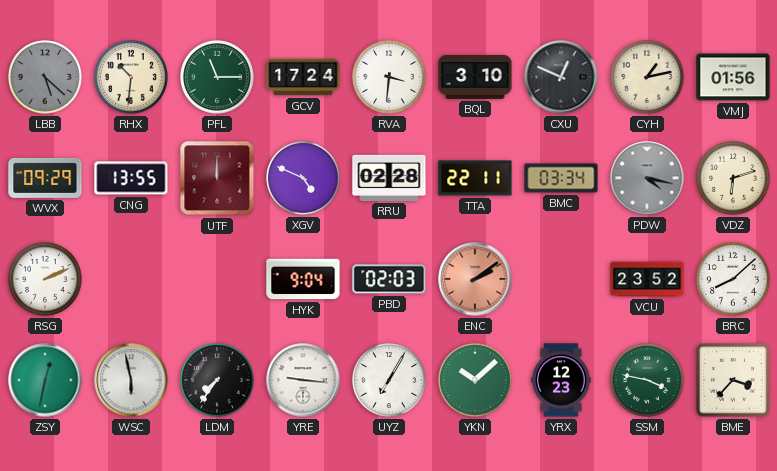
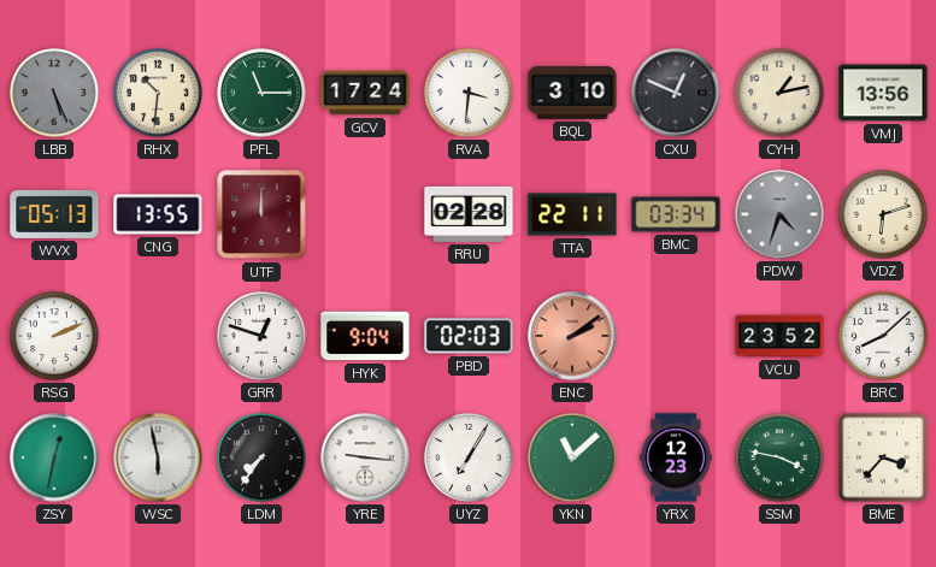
LBB: 5:22 -> 5:26 (55, 94)
VMJ: 01:56 -> 13:56 (883, 93)
WVX: 09:29 -> 05:13 (54, 214)
XGV: 4:49 -> none (304, 179)
PDW: 4:17 -> 4:33 (779, 214)
GRR: none -> 12:48 (263, 337)
YKN: 10:08 -> 11:08 (573, 459)
